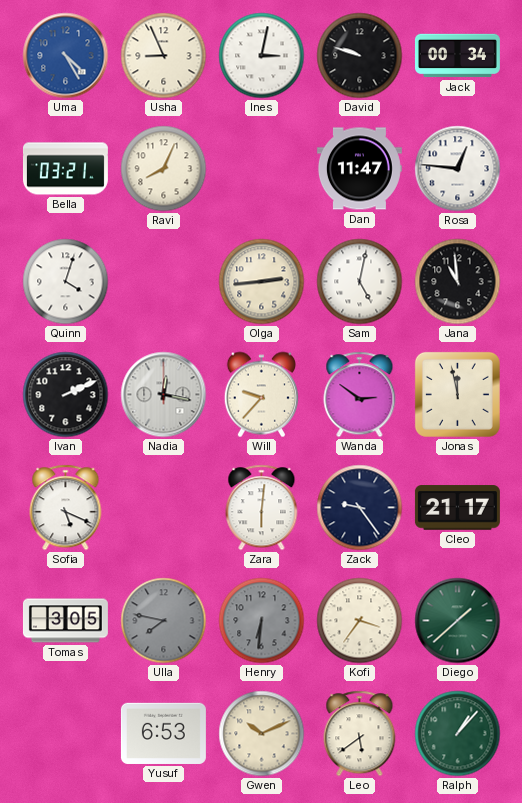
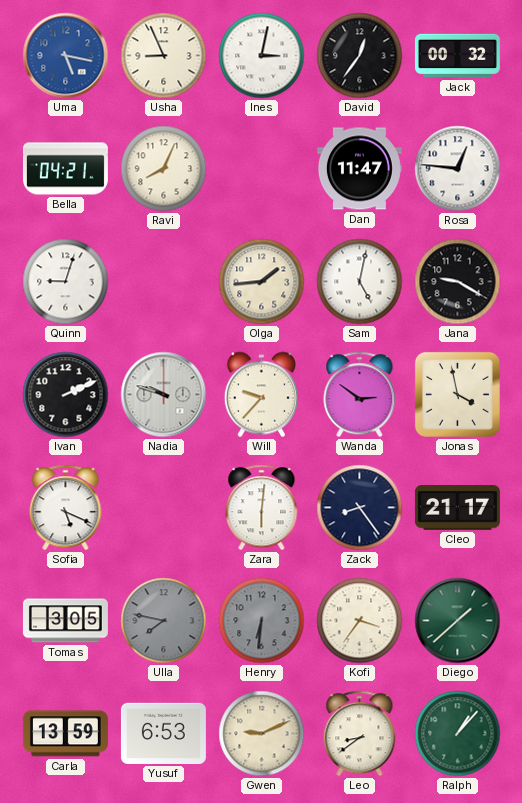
Uma: 4:25 -> 5:17 (66, 56)
David: 9:48 -> 12:36 (360, 56)
Jack: 00:34 -> 00:32 (457, 56)
Bella: 03:21 -> 04:21 (65, 169)
Quinn: 4:03 -> 9:03 (66, 282)
Olga: 2:44 -> 1:44 (262, 282)
Jana: 10:59 -> 9:20 (458, 282)
Nadia: 12:17 -> 9:48 (164, 395)
Jonas: 11:58 -> 3:58 (457, 394)
Zack: 9:24 -> 8:24 (360, 508)
Carla: none -> 13:59 (65, 734)
Gwen: 10:11 -> 9:11 (262, 734)
Leo: 5:39 -> 8:39 (360, 734)
